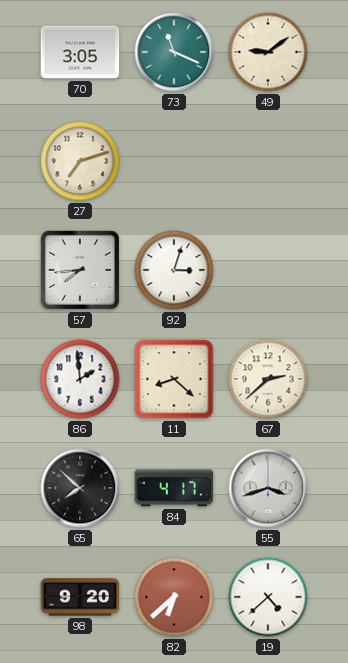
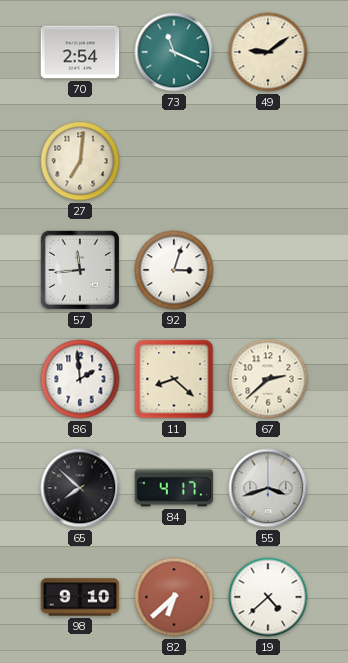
70: 3:05 -> 2:54 (80, 52)
27: 7:12 -> 7:01 (80, 161)
57: 7:44 -> 11:44 (80, 270)
98: 9:20 -> 9:10 (80, 597)
